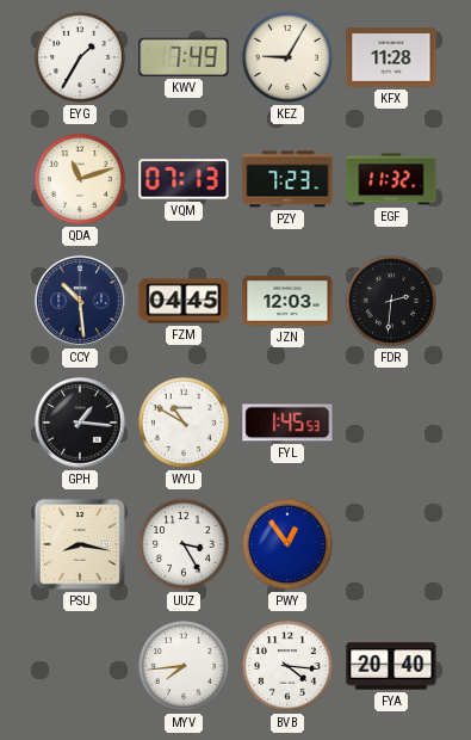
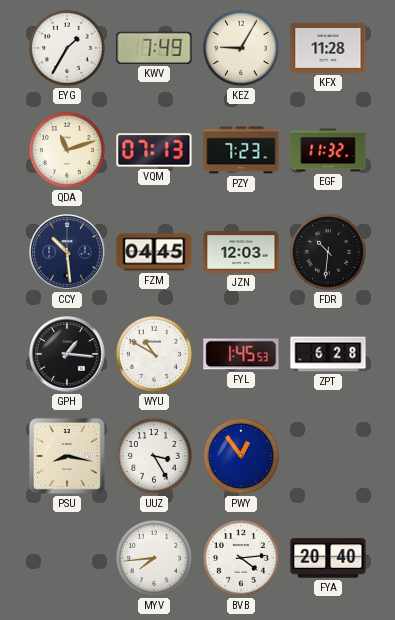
FDR: 2:31 -> 10:31 (328, 252)
ZPT: none -> 6:28 (328, 354)
BVB: 4:16 -> 4:14 (241, 558)
